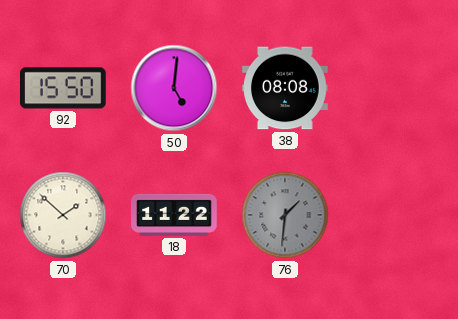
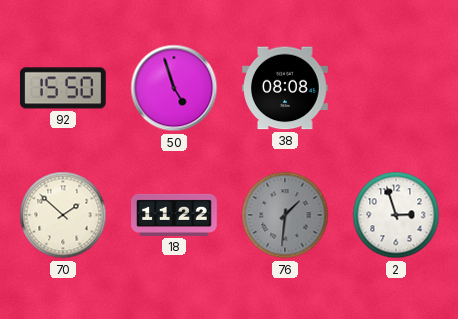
50: 5:01 -> 4:57 (174, 88)
2: none -> 2:57 (396, 215)
